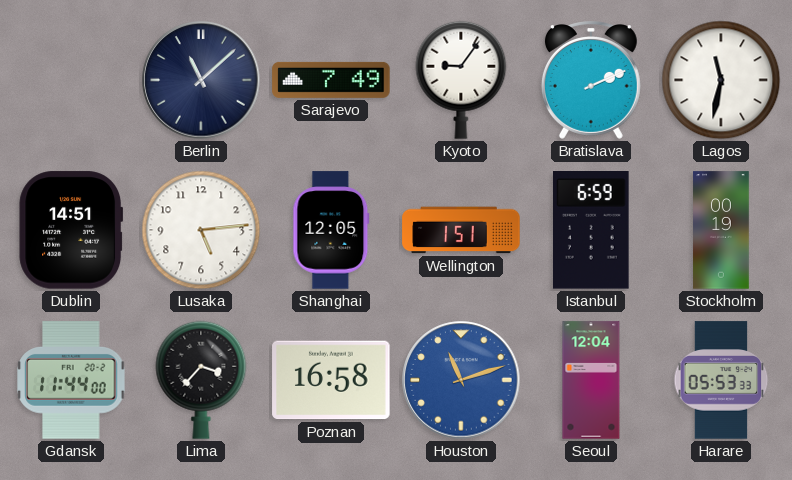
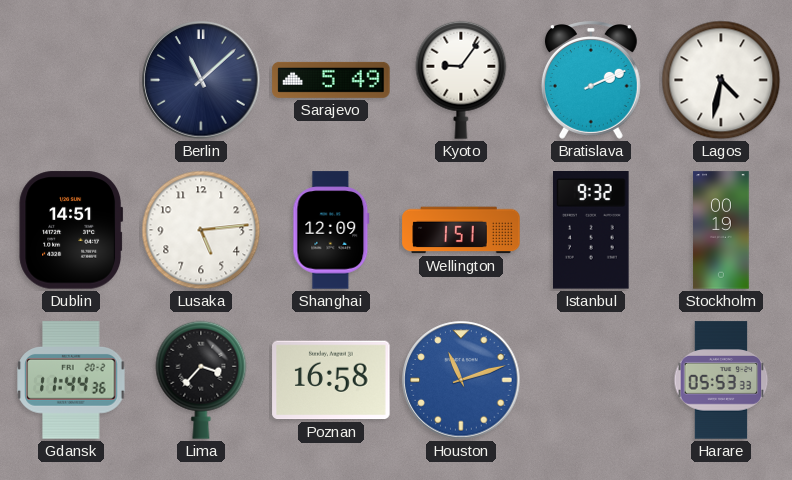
Sarajevo: 7:49 -> 5:49 (331, 80)
Lagos: 11:32 -> 4:32 (721, 80)
Shanghai: 12:05 -> 12:09 (331, 230)
Istanbul: 6:59 -> 9:32 (592, 230)
Gdansk: 11:44:00 -> 11:44:36 (71, 380)
Seoul: 12:04 -> none (591, 380)
